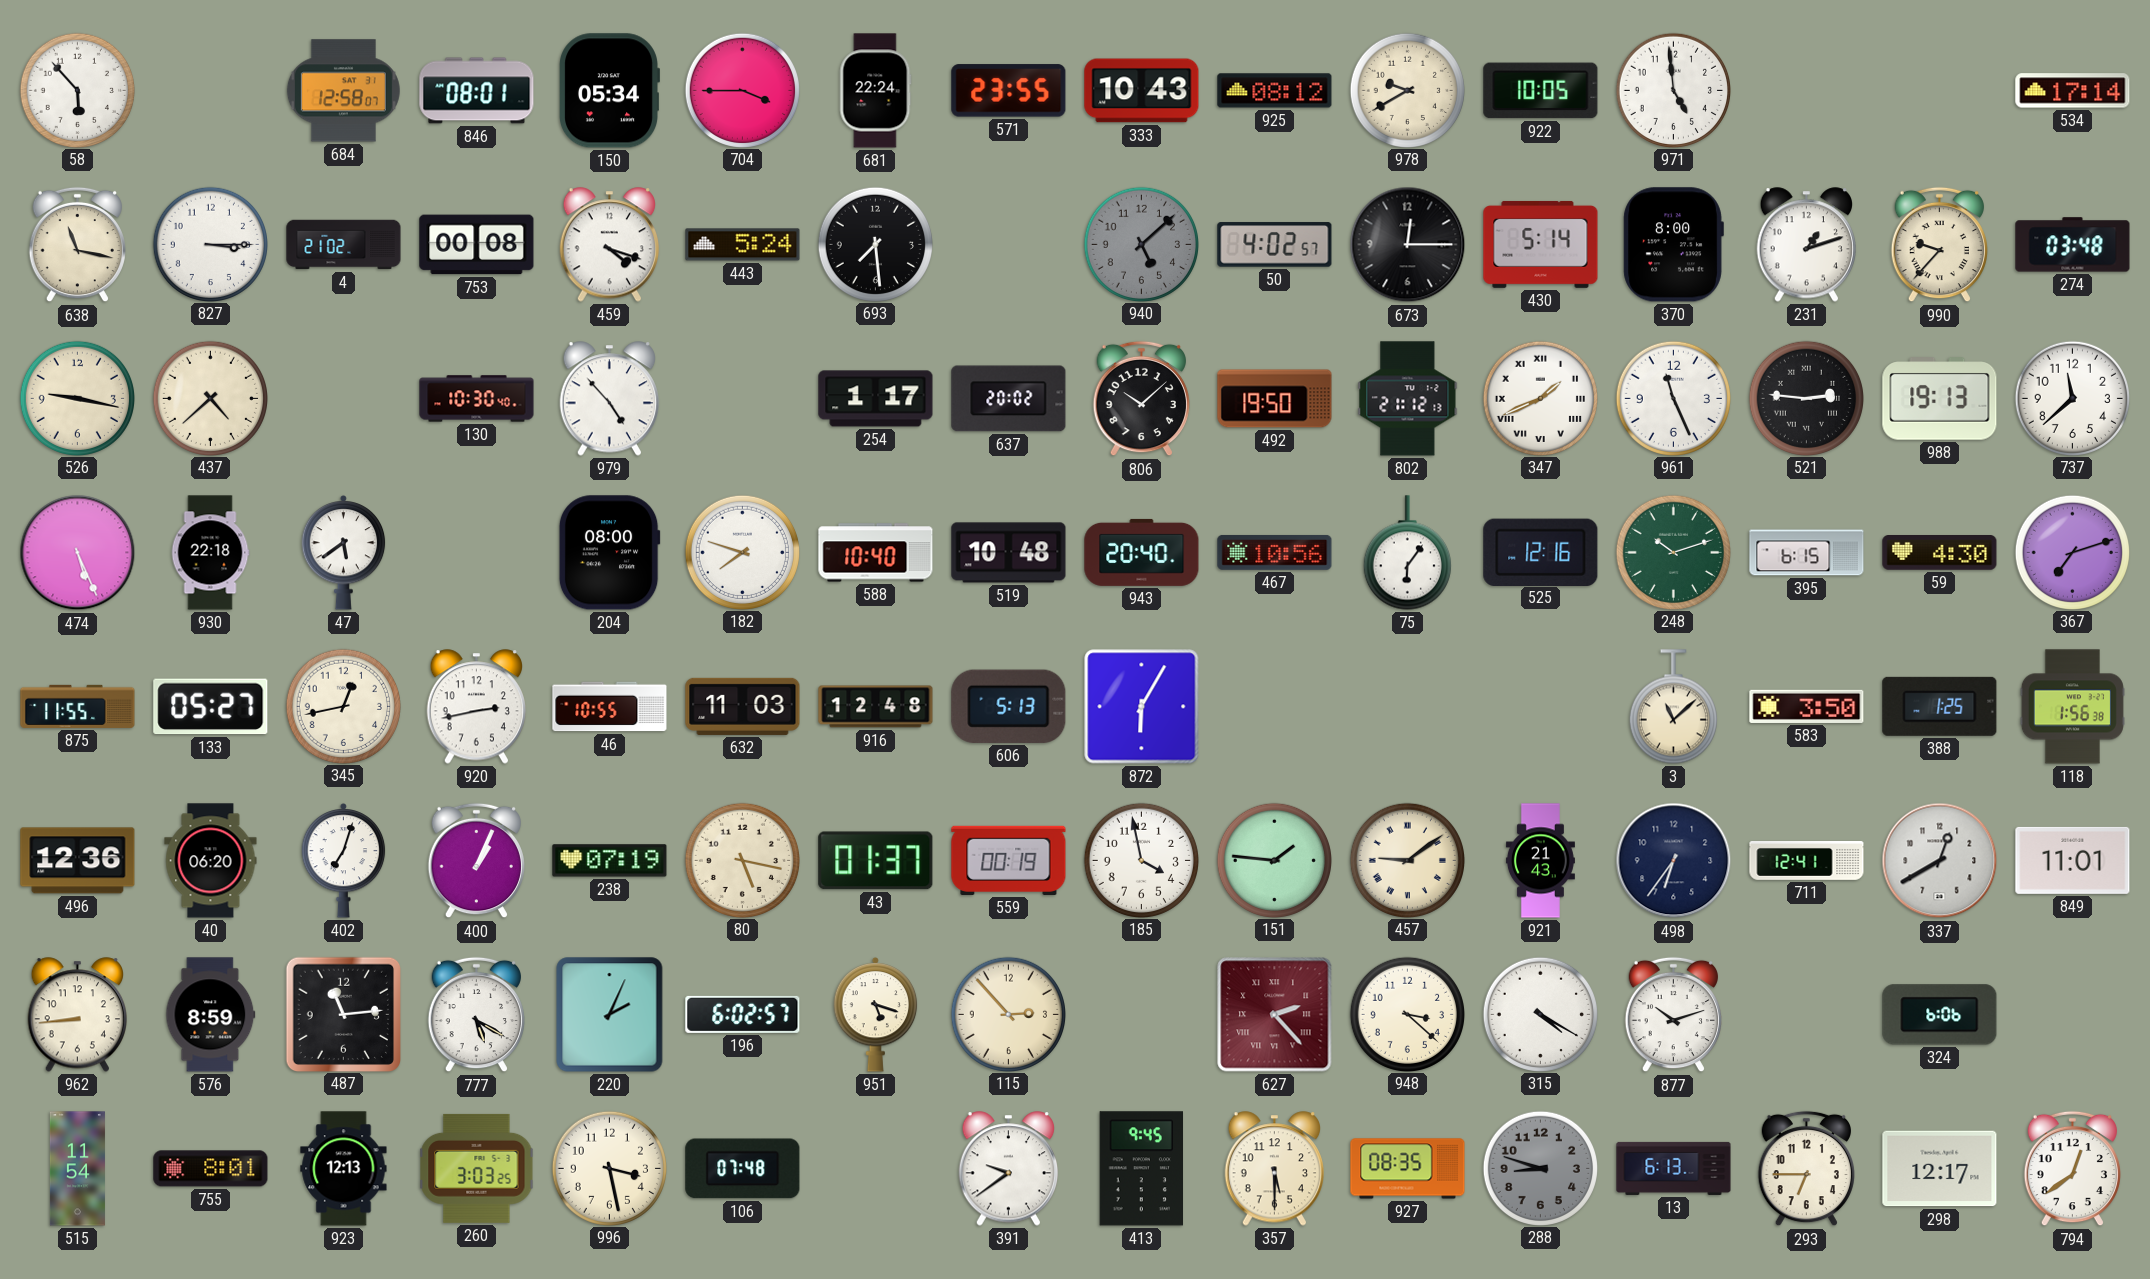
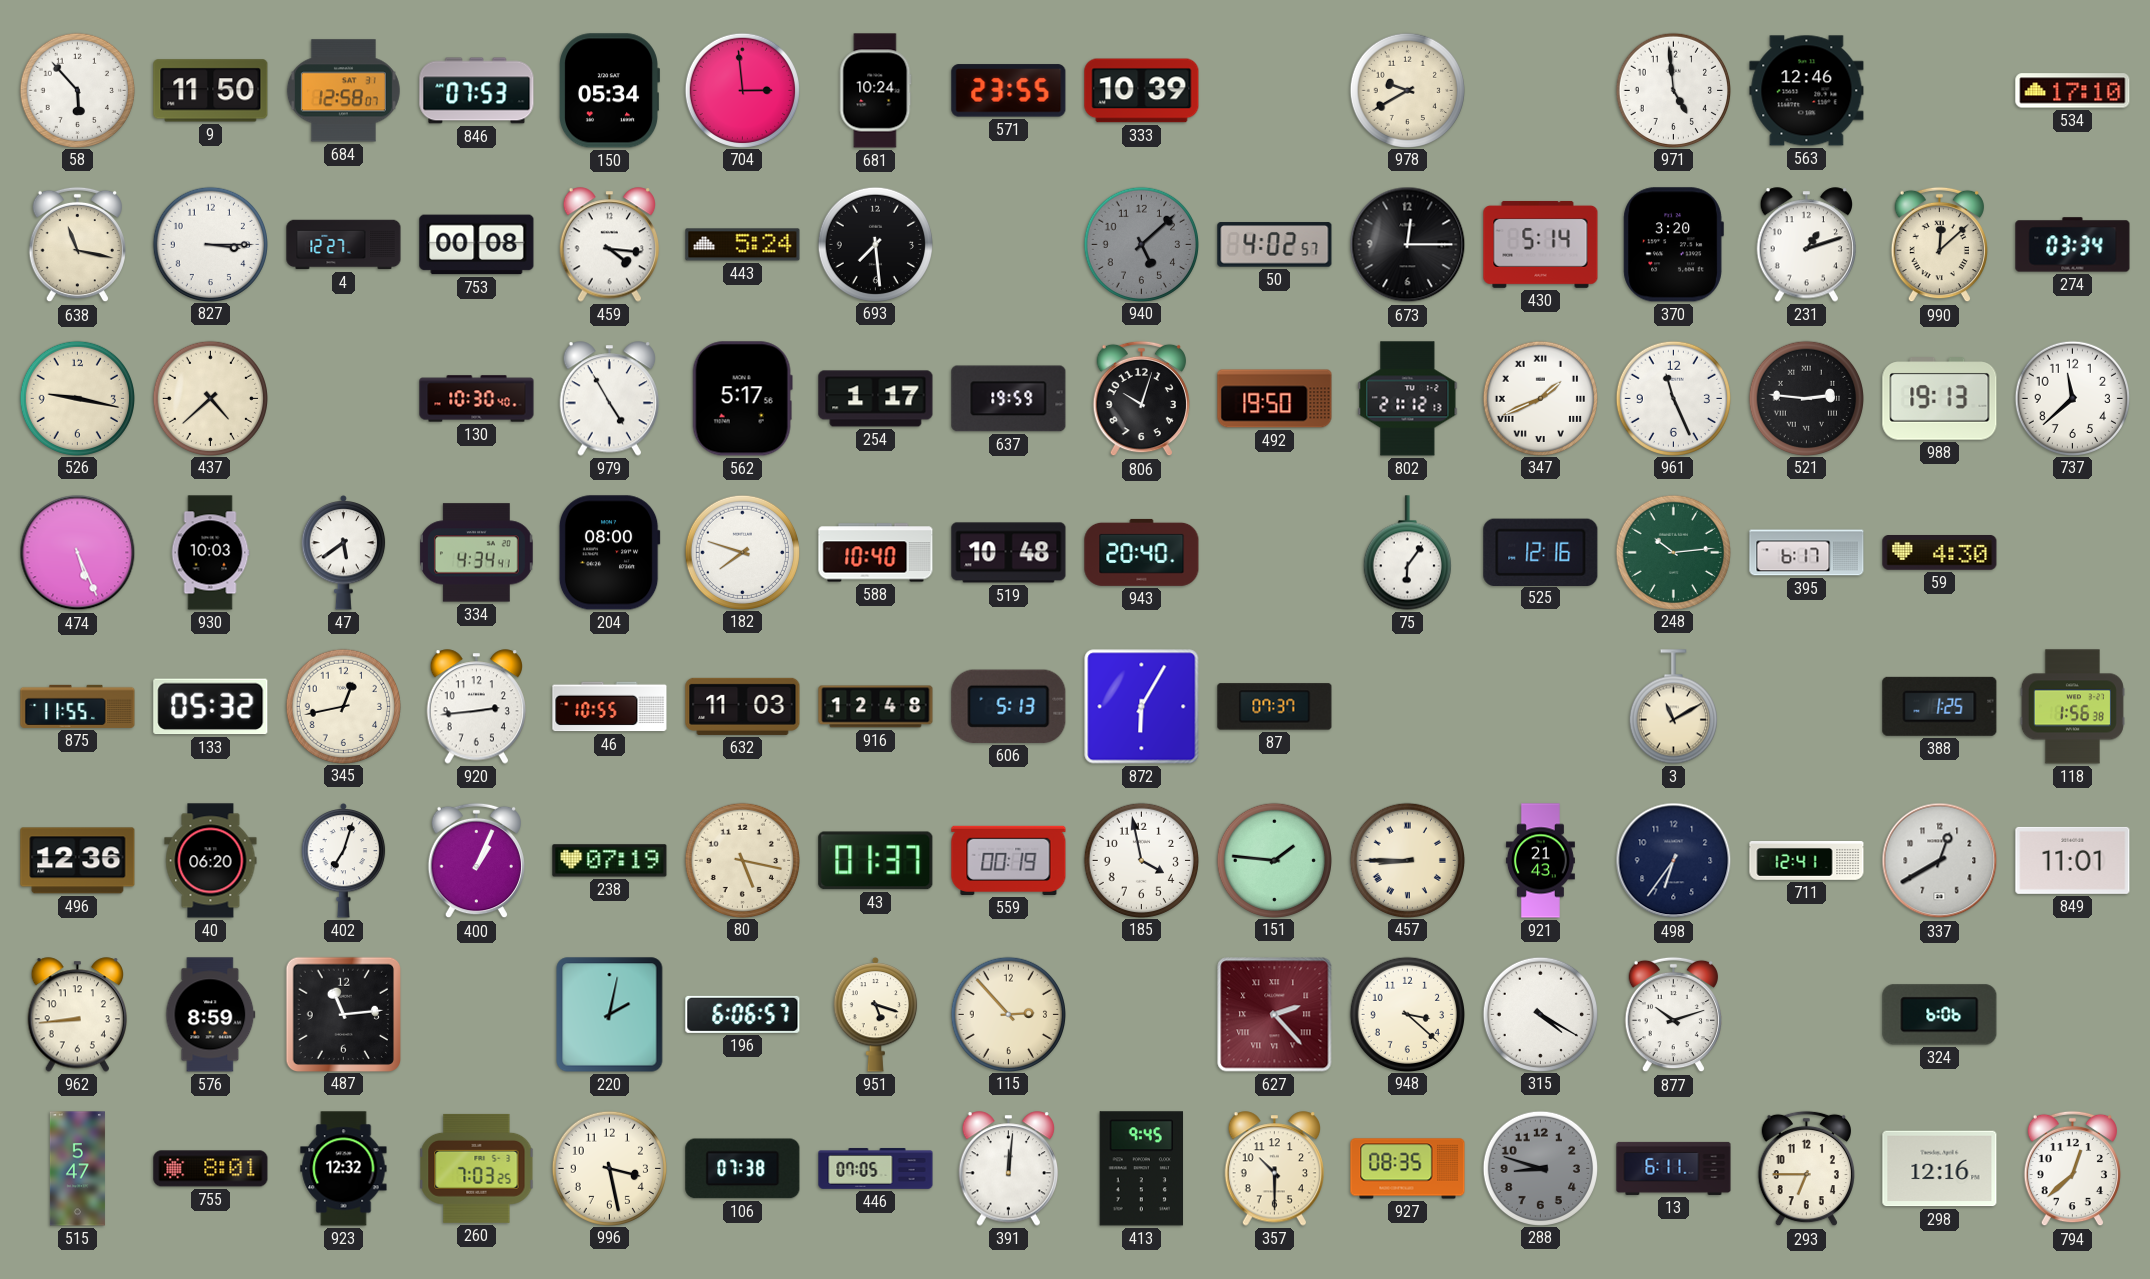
9: none -> 11:50 (211, 91)
846: 08:01 -> 07:53 (477, 91)
704: 3:45 -> 2:59 (742, 90)
681: 22:24 -> 10:24 (876, 91)
333: 10:43 -> 10:39 (1142, 91)
925: 08:12 -> none (1275, 91)
922: 10:05 -> none (1541, 91)
563: none -> 12:46 (1807, 91)
534: 17:14 -> 17:10 (2073, 91)
4: 21:02 -> 12:27 (344, 245)
459: 4:18 -> 4:16 (609, 245)
370: 8:00 -> 3:20 (1673, 245)
990: 9:37 -> 12:08 (1939, 245)
274: 03:48 -> 03:34 (2073, 245)
979: 4:53 -> 4:55 (609, 399)
562: none -> 5:17 (742, 399)
637: 20:02 -> 19:59 (1009, 399)
806: 10:08 -> 10:03 (1141, 399)
930: 22:18 -> 10:03 (210, 553)
334: none -> 4:34 (477, 553)
467: 10:56 -> none (1275, 552)
248: 10:12 -> 10:14 (1673, 552)
395: 6:15 -> 6:17 (1807, 553)
367: 7:12 -> none (2072, 552)
133: 05:27 -> 05:32 (211, 707)
920: 2:43 -> 2:44 (476, 707)
87: none -> 07:37 (1275, 707)
3: 11:08 -> 11:10 (1673, 707)
583: 3:50 -> none (1807, 706)
457: 9:09 -> 8:45 (1407, 860)
777: 5:20 -> none (476, 1015)
220: 2:04 -> 2:02 (610, 1015)
196: 6:02 -> 6:06 (743, 1014)
515: 11:54 -> 5:47 (77, 1169)
923: 12:13 -> 12:32 (344, 1169)
260: 3:03 -> 7:03 (477, 1168)
106: 07:48 -> 07:38 (743, 1169)
446: none -> 07:05 (876, 1169)
391: 9:39 -> 12:01 (1008, 1169)
357: 5:30 -> 10:30 (1274, 1169)
13: 6:13 -> 6:11 (1674, 1168)
298: 12:17 -> 12:16 (1940, 1169)
794: 12:39 -> 12:38 (2072, 1169)
